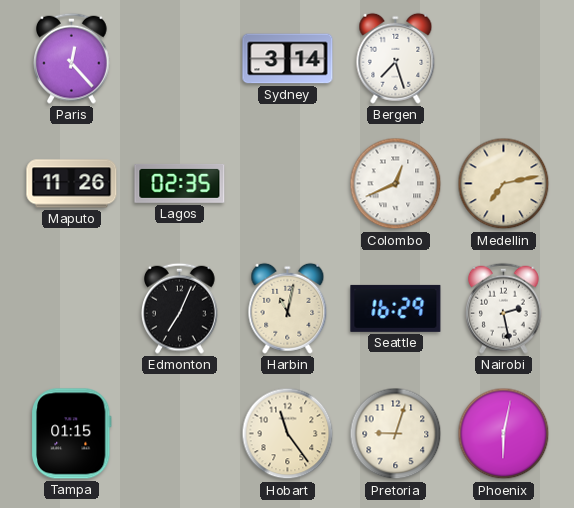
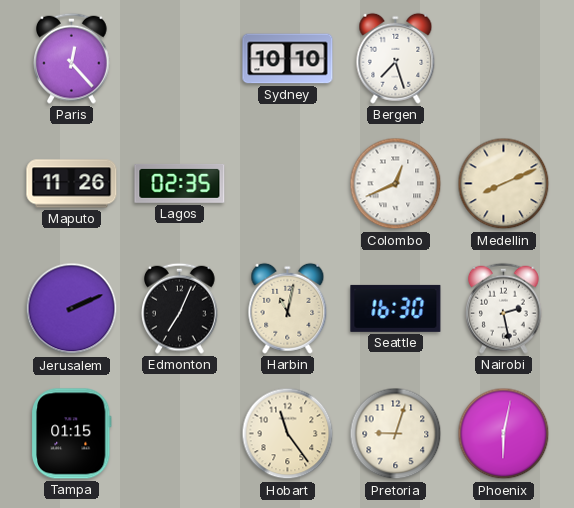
Sydney: 3:14 -> 10:10 (288, 59)
Medellin: 7:13 -> 8:11 (504, 184)
Jerusalem: none -> 2:11 (72, 309)
Seattle: 16:29 -> 16:30 (396, 308)
